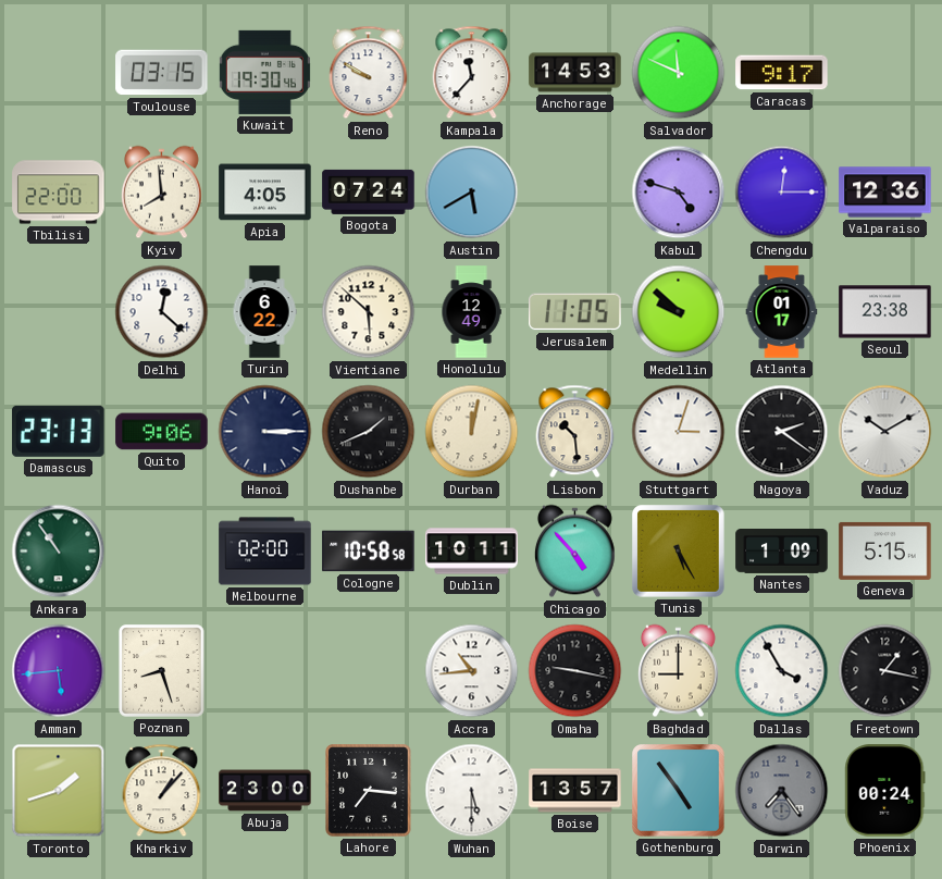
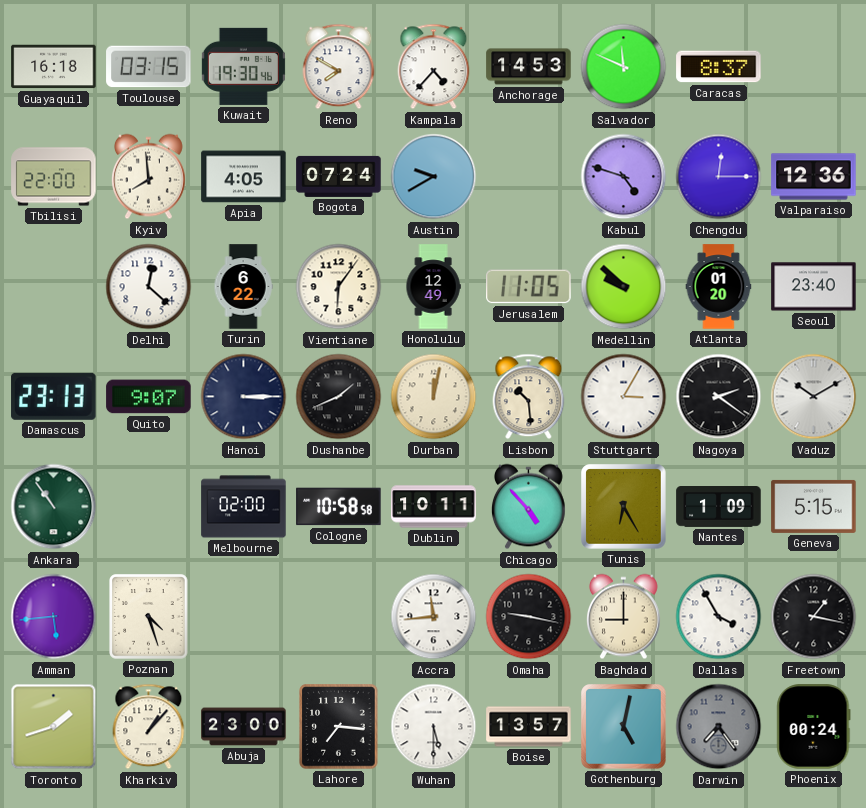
Guayaquil: none -> 16:18 (54, 67)
Reno: 9:50 -> 7:50 (339, 67)
Kampala: 11:37 -> 4:37 (434, 67)
Caracas: 9:17 -> 8:37 (719, 67)
Austin: 5:40 -> 9:40 (434, 177)
Vientiane: 5:52 -> 6:06 (339, 287)
Atlanta: 01:17 -> 01:20 (719, 287)
Seoul: 23:38 -> 23:40 (814, 287)
Quito: 9:06 -> 9:07 (149, 397)
Stuttgart: 3:03 -> 3:05 (624, 397)
Tunis: 5:25 -> 6:25 (624, 507)
Poznan: 8:27 -> 4:27 (149, 617)
Accra: 10:44 -> 11:44 (434, 617)
Gothenburg: 4:54 -> 5:02 (624, 727)
